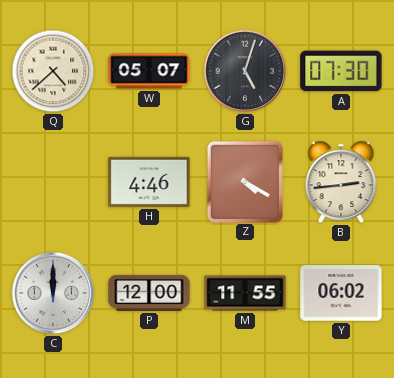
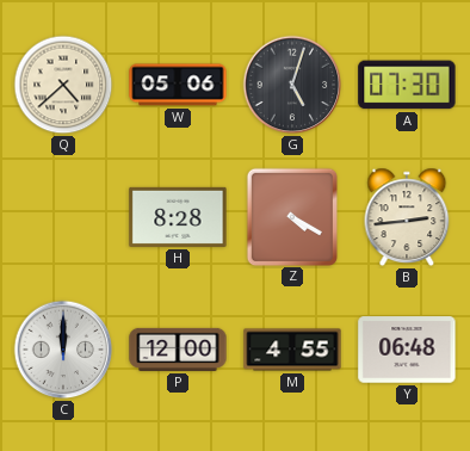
W: 05:07 -> 05:06 (178, 85)
H: 4:46 -> 8:28 (178, 217)
M: 11:55 -> 4:55 (292, 350)
Y: 06:02 -> 06:48 (407, 350)
